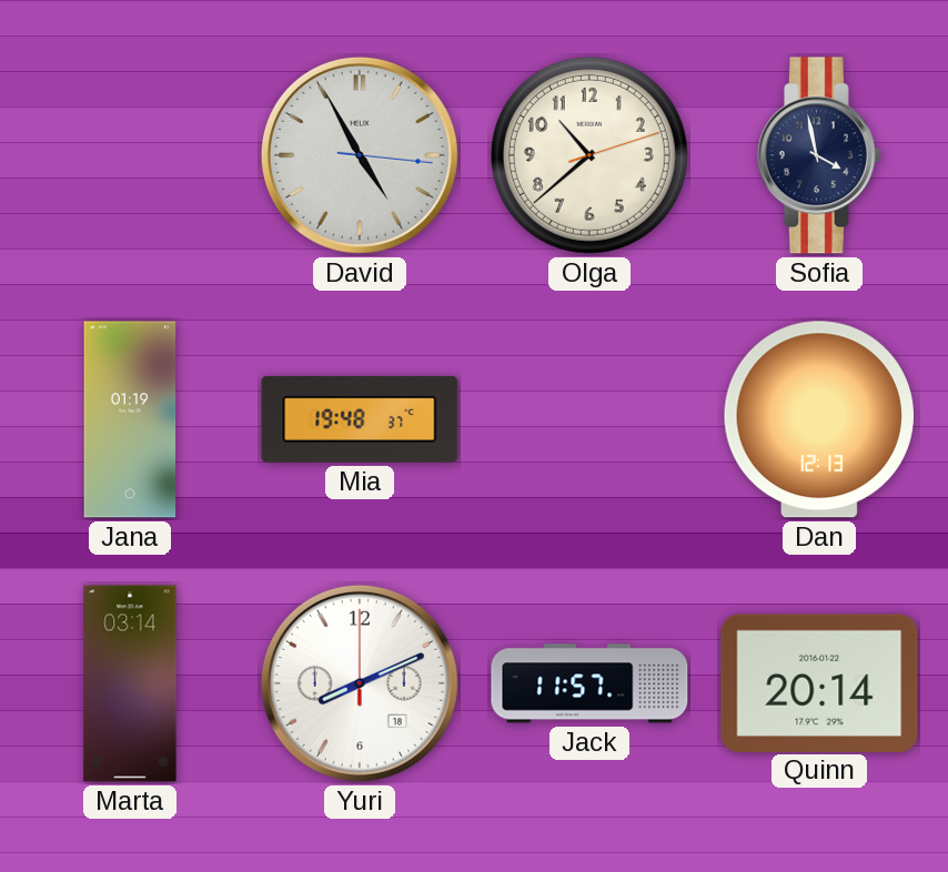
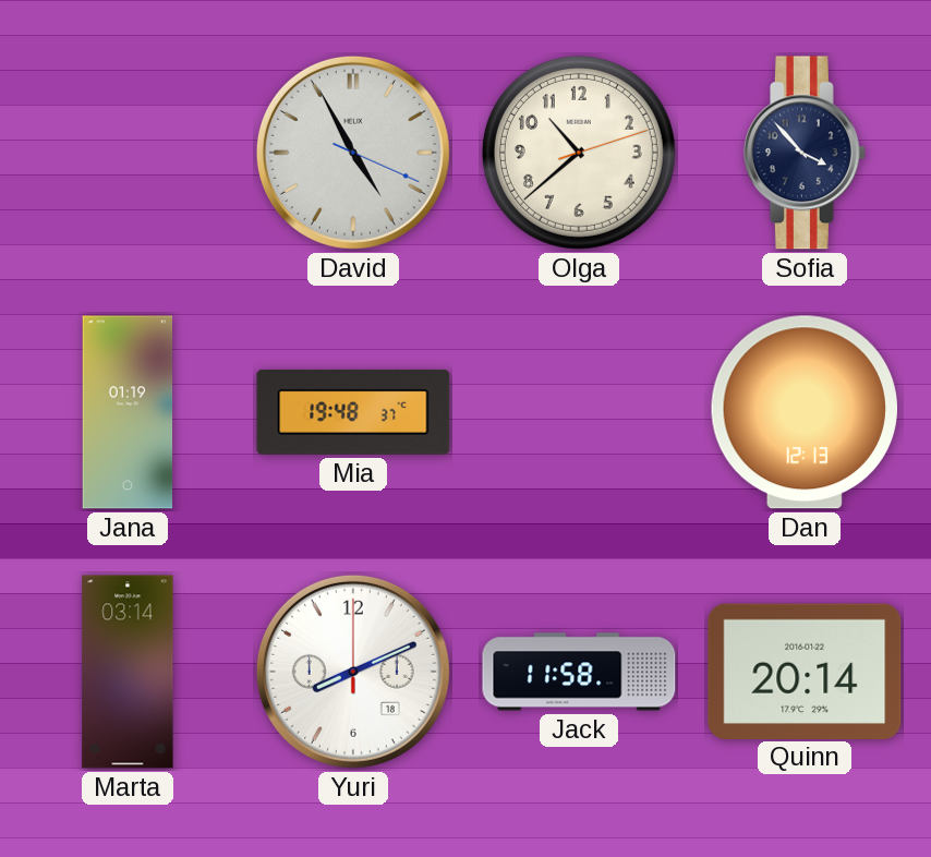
David: 4:55:16 -> 4:55:19 (353, 153)
Sofia: 3:58 -> 3:53 (805, 153)
Jack: 11:57 -> 11:58 (579, 672)
